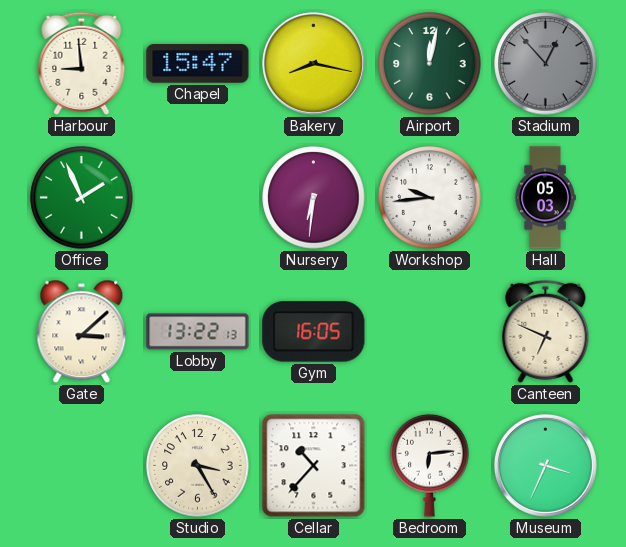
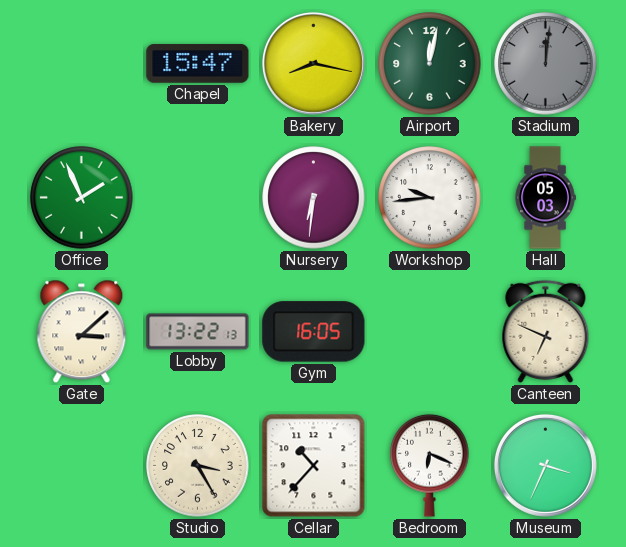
Harbour: 8:59 -> none (82, 63)
Stadium: 12:53 -> 12:01 (546, 64)
Bedroom: 6:14 -> 6:19 (430, 465)
